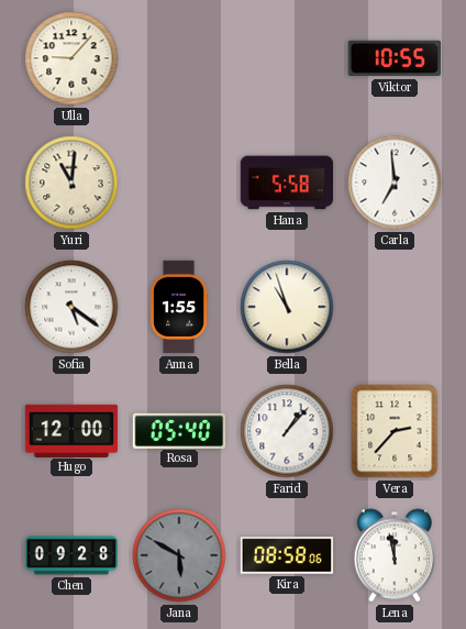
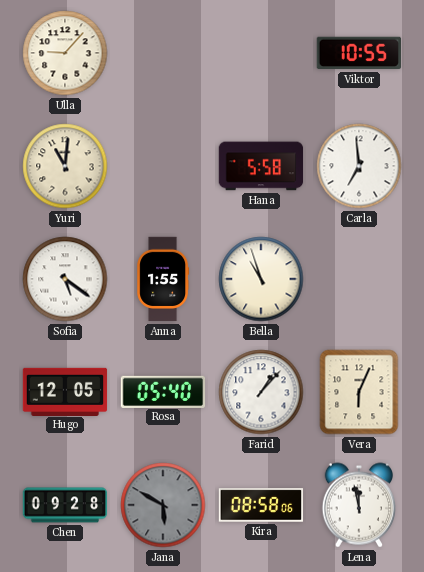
Hugo: 12:00 -> 12:05 (65, 391)
Vera: 2:37 -> 6:04 (359, 392)
